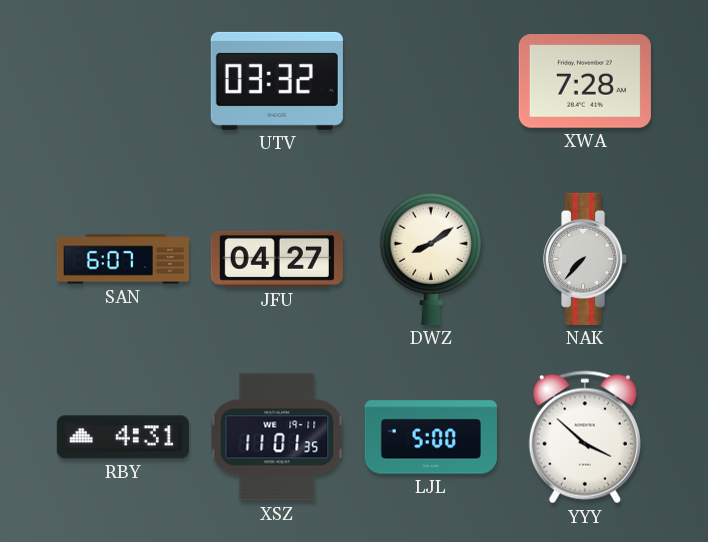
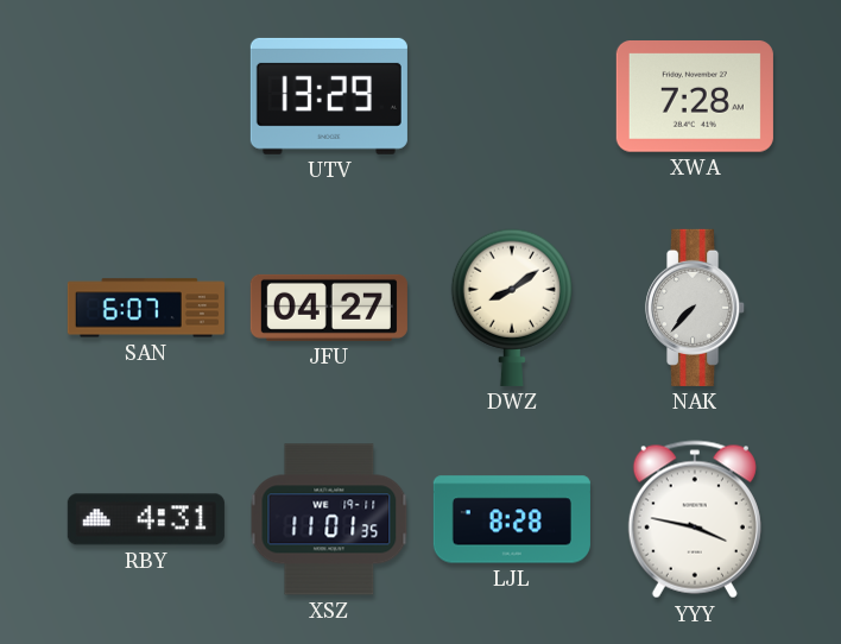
UTV: 03:32 -> 13:29 (329, 96)
LJL: 5:00 -> 8:28 (512, 519)
YYY: 3:52 -> 3:47 (695, 519)
